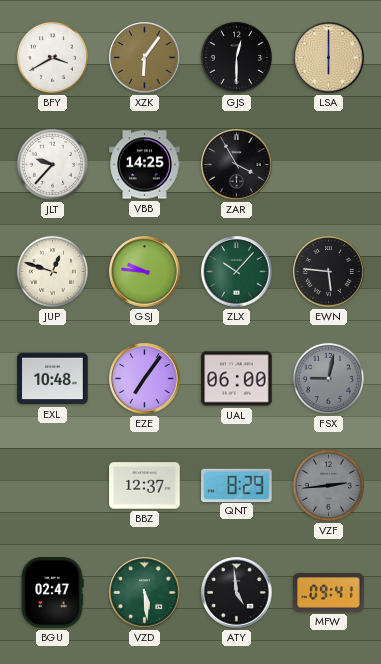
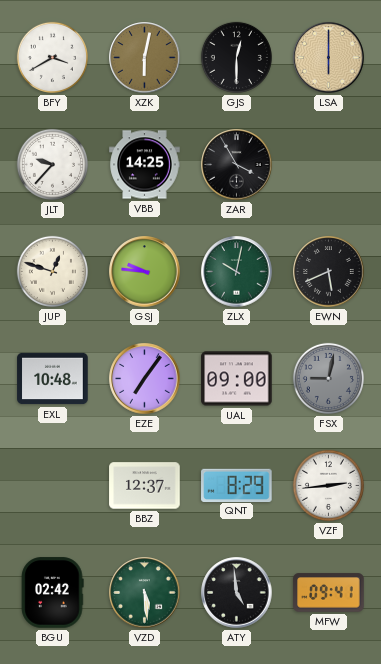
XZK: 6:06 -> 6:02 (145, 58)
ZLX: 10:07 -> 10:02 (237, 272)
EWN: 5:46 -> 5:41 (329, 272)
UAL: 06:00 -> 09:00 (237, 379)
VZF dial: grey -> white (328, 485)
BGU: 02:47 -> 02:42 (52, 593)
